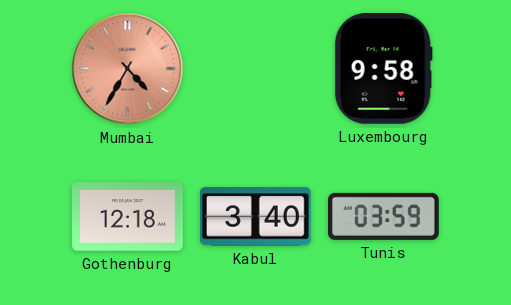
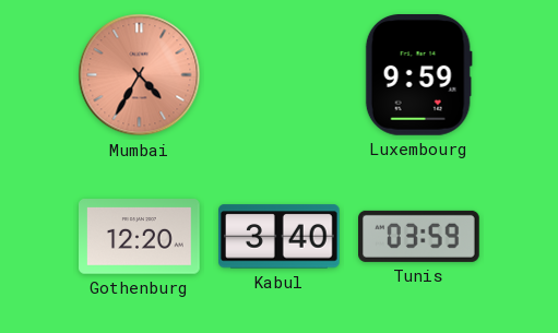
Luxembourg: 9:58 -> 9:59 (418, 75)
Gothenburg: 12:18 -> 12:20 (140, 237)
